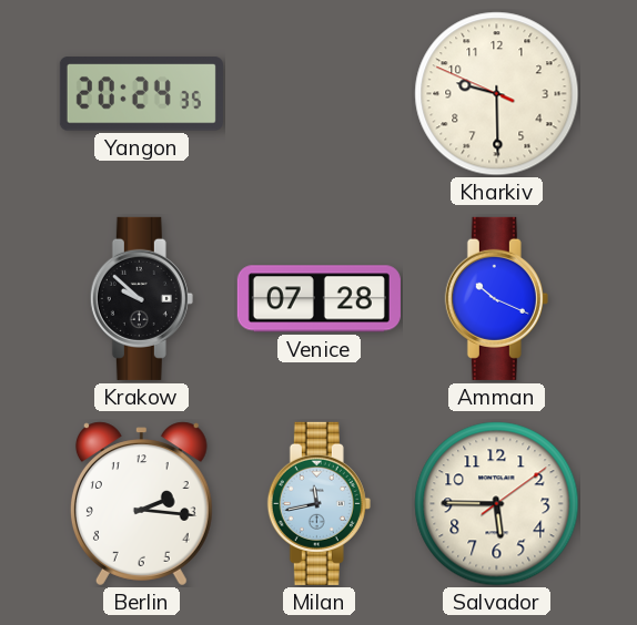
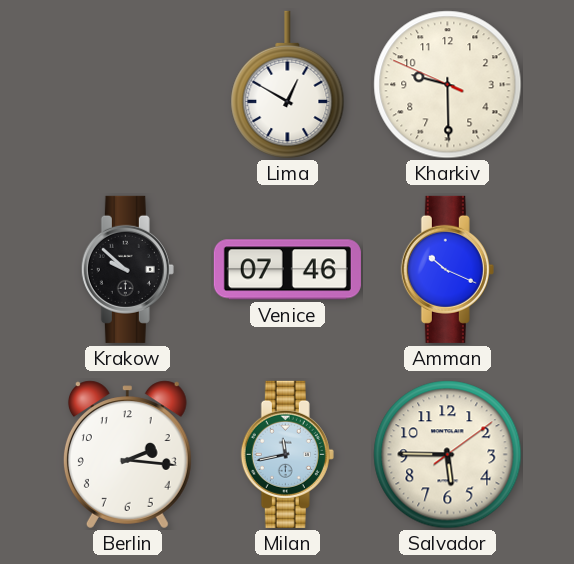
Yangon: 20:24 -> none (141, 94)
Lima: none -> 12:50 (288, 85)
Venice: 07:28 -> 07:46 (287, 270)
